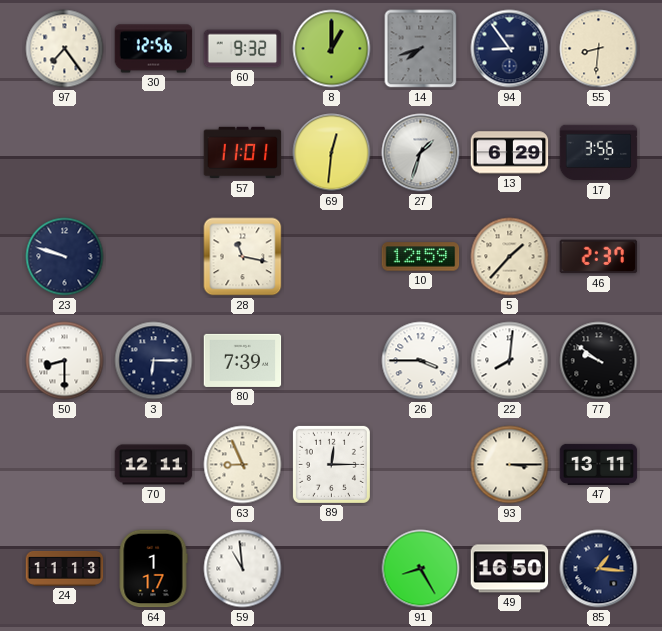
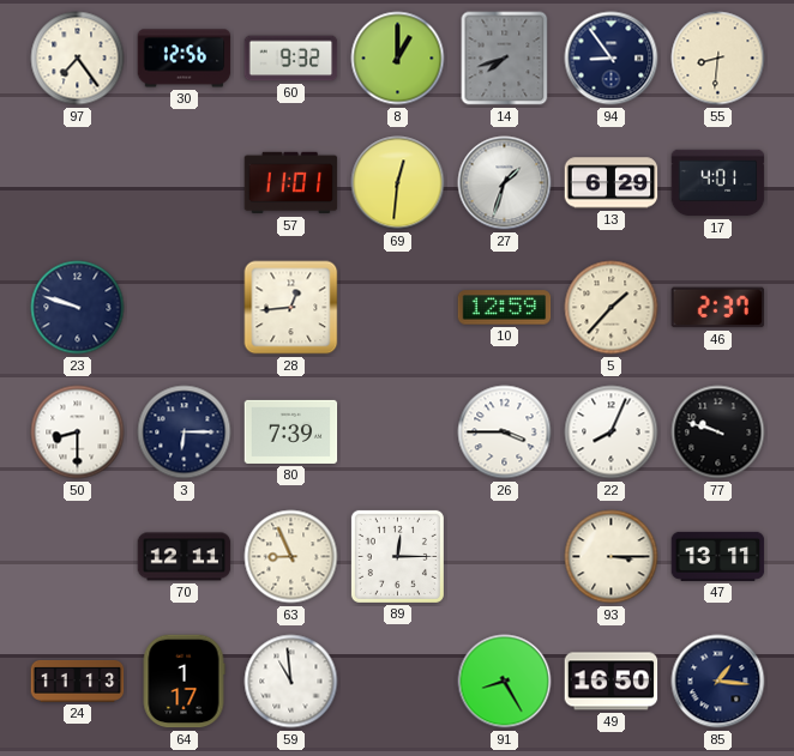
17: 3:56 -> 4:01 (718, 183)
28: 11:17 -> 12:44 (291, 308)
22: 8:01 -> 8:04 (612, 433)
77: 9:51 -> 9:48 (718, 433)
